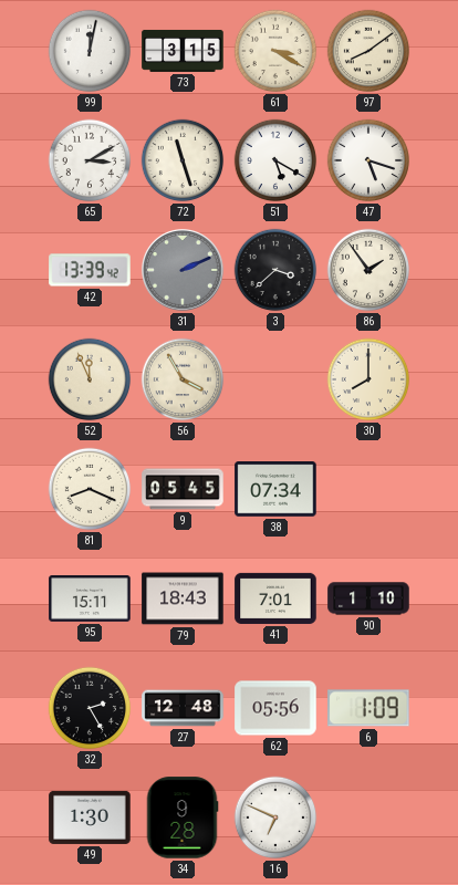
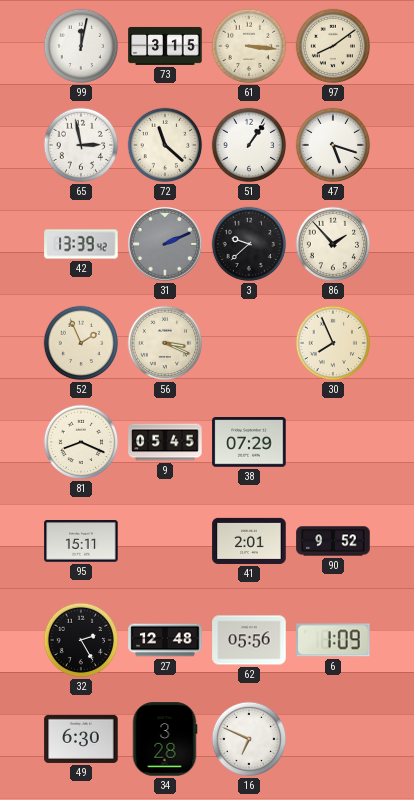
61: 3:20 -> 3:16 (249, 46)
65: 3:10 -> 2:58 (81, 145)
72: 11:27 -> 11:22 (165, 145)
51: 5:20 -> 1:06 (249, 145)
3: 3:38 -> 9:38 (249, 244)
86: 1:54 -> 1:53 (333, 244)
52: 11:56 -> 1:56 (81, 343)
56: 3:55 -> 3:19 (165, 343)
30: 8:00 -> 7:56 (333, 343)
38: 07:34 -> 07:29 (249, 442)
79: 18:43 -> none (183, 598)
41: 7:01 -> 2:01 (249, 541)
90: 1:10 -> 9:52 (333, 541)
49: 1:30 -> 6:30 (81, 739)
34: 9:28 -> 3:28 (165, 739)
